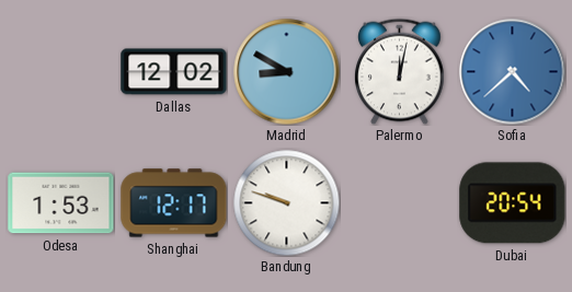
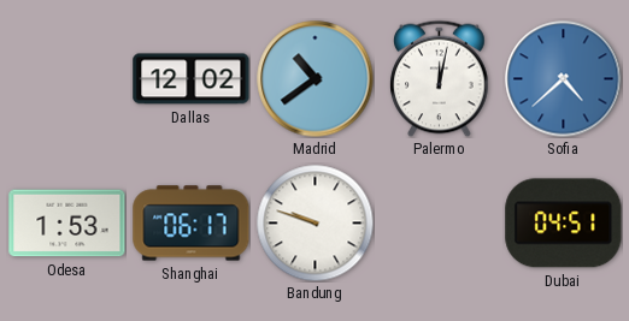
Madrid: 8:50 -> 10:39 (316, 79)
Shanghai: 12:17 -> 06:17 (192, 224)
Dubai: 20:54 -> 04:51 (564, 224)
